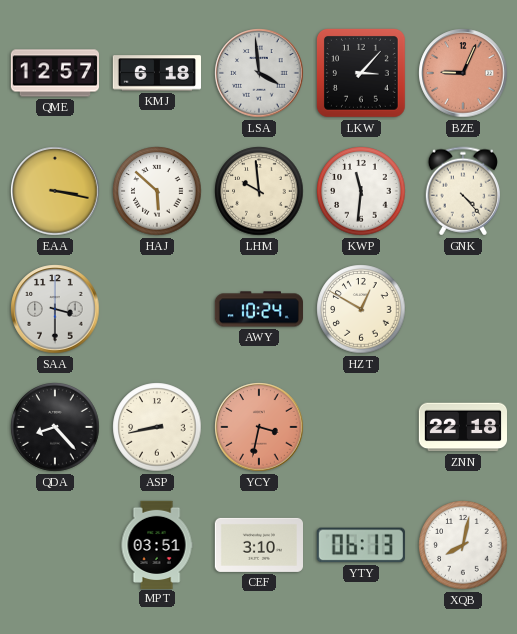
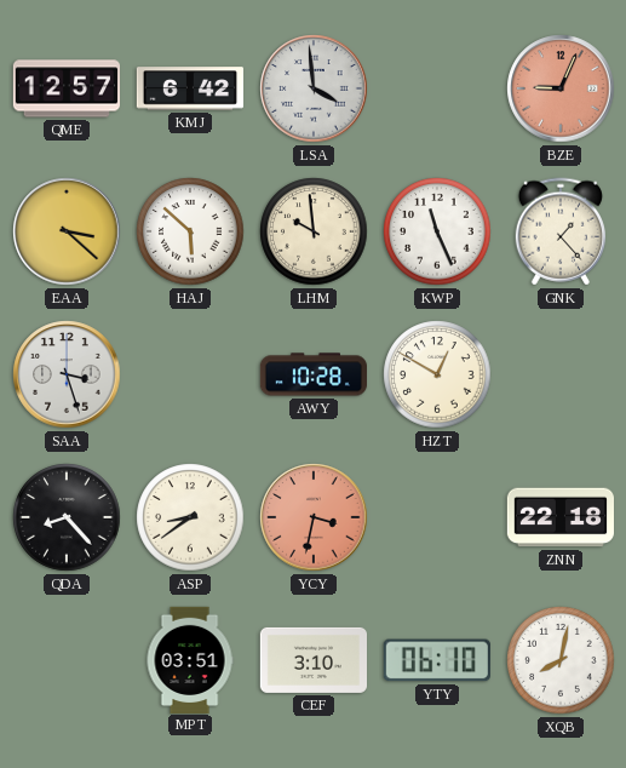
KMJ: 6:18 -> 6:42 (189, 88)
LKW: 3:07 -> none (361, 73)
EAA: 3:17 -> 3:22 (67, 231)
KWP: 11:31 -> 11:26 (437, 231)
GNK: 4:23 -> 1:23 (559, 231)
SAA: 3:30 -> 3:27 (67, 374)
AWY: 10:24 -> 10:28 (312, 374)
ASP: 8:43 -> 8:39 (190, 517)
YTY: 06:13 -> 06:10 (437, 660)
